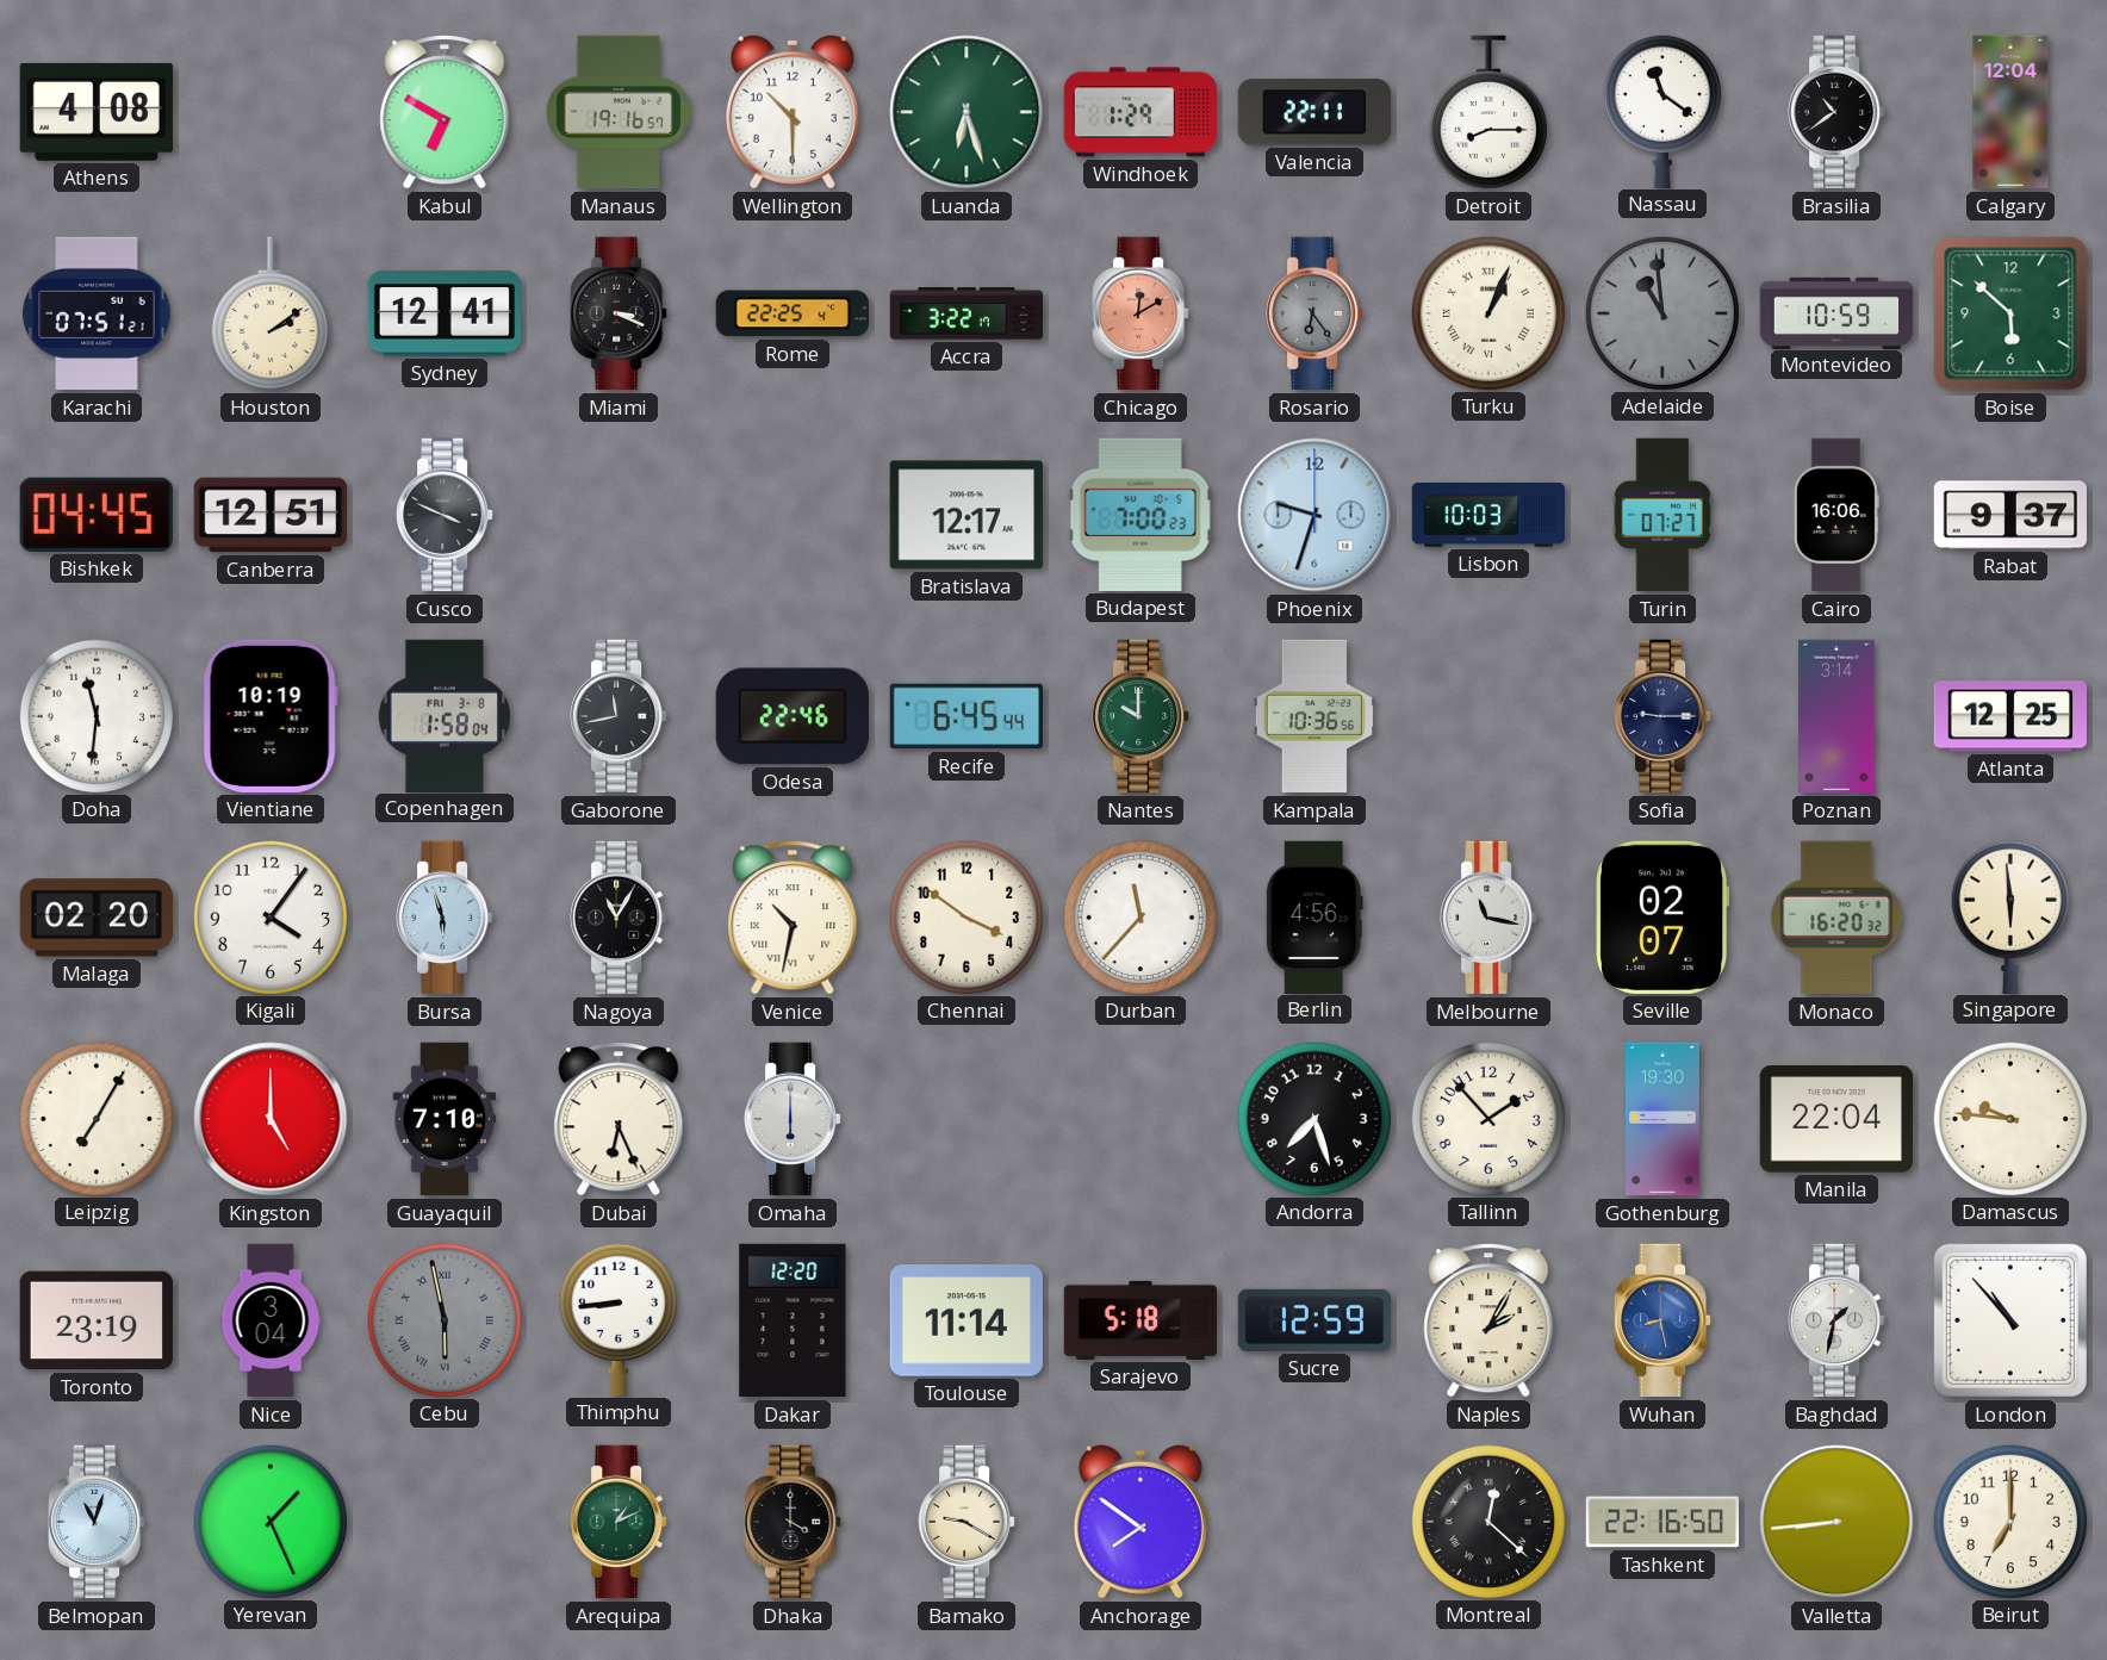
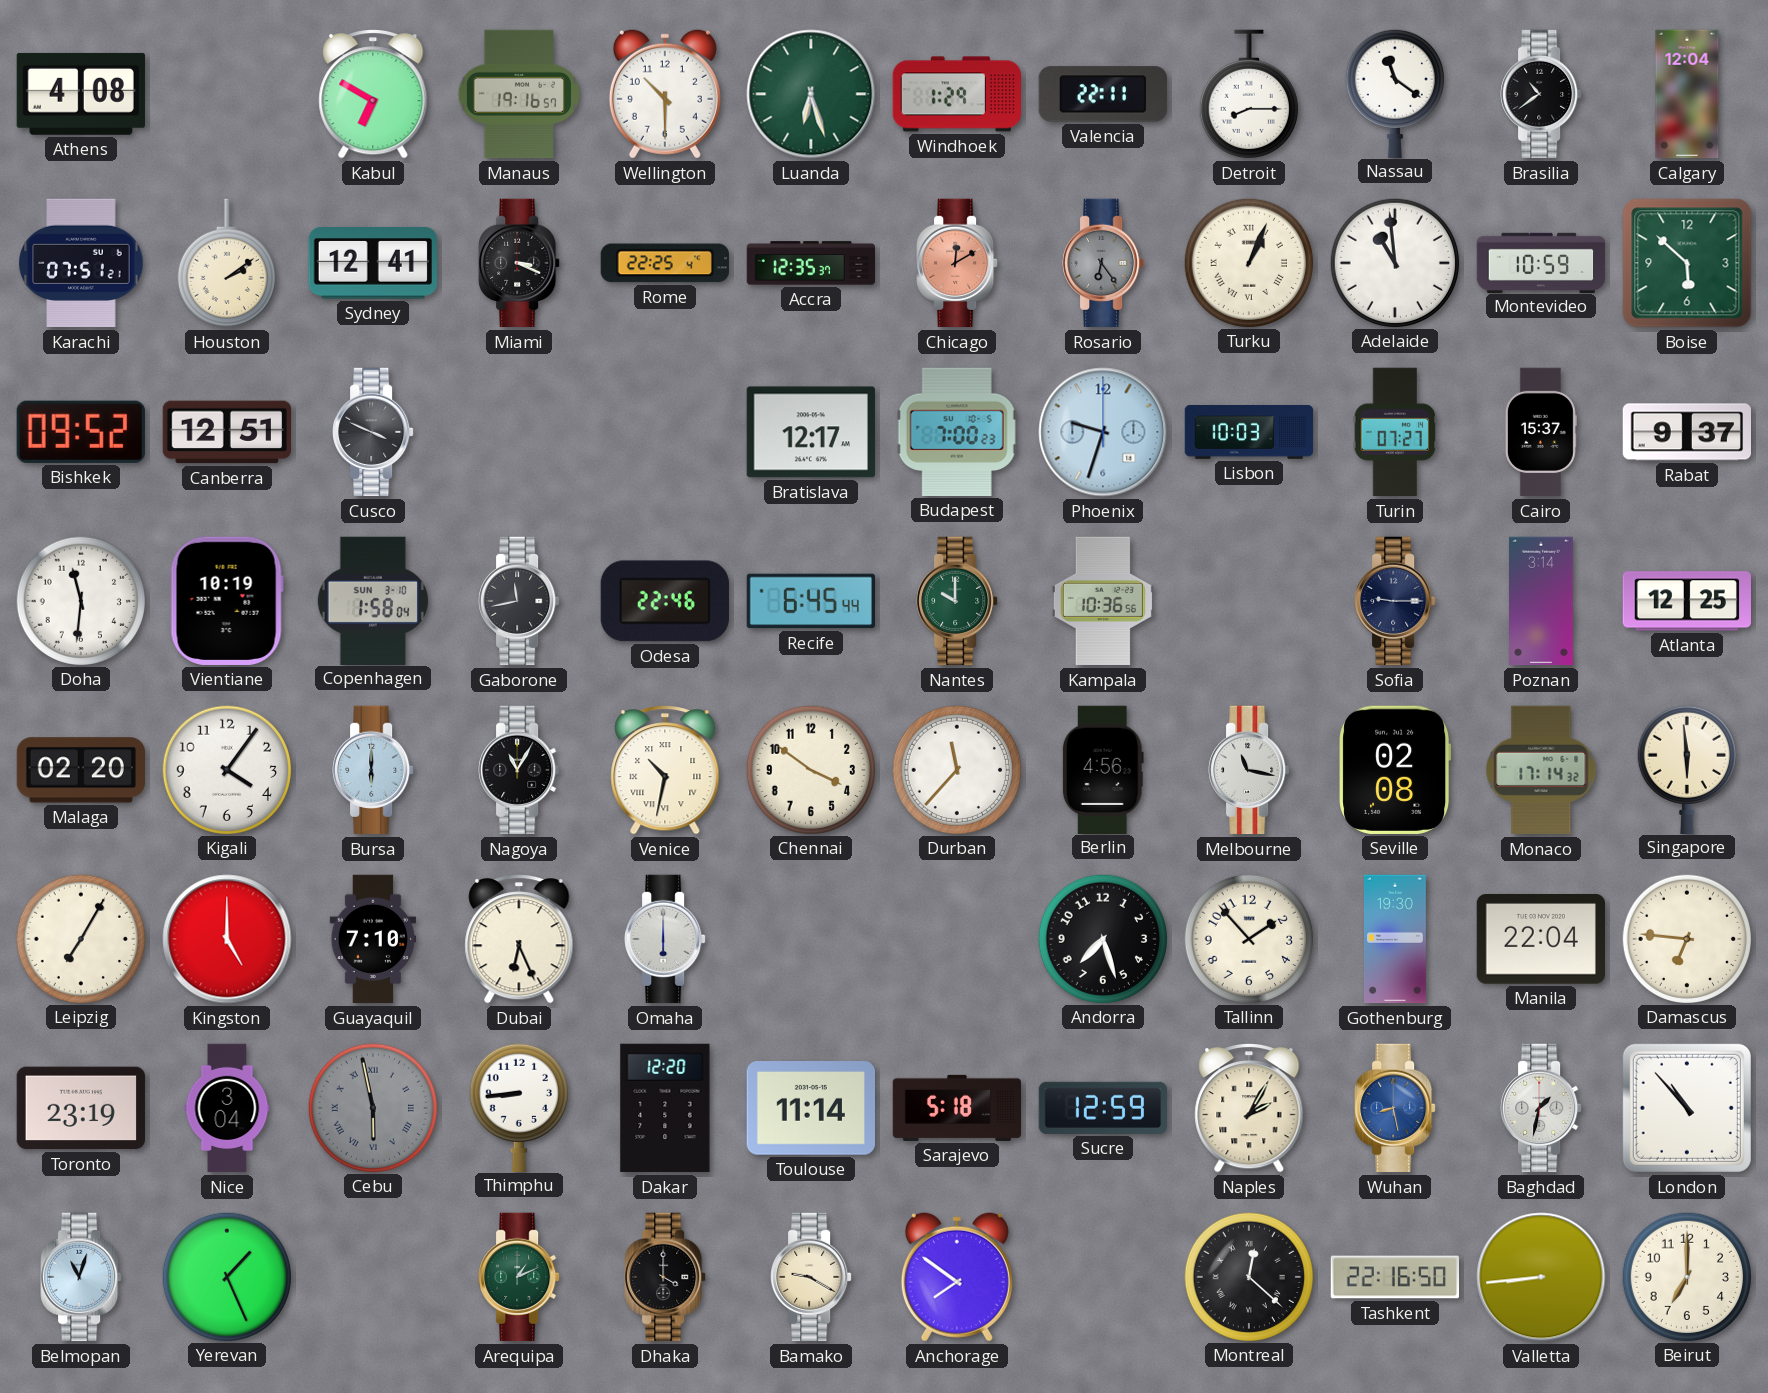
Accra: 3:22 -> 12:35 (811, 263)
Adelaide dial: grey -> white (1394, 262)
Bishkek: 04:45 -> 09:52 (81, 432)
Cairo: 16:06 -> 15:37 (1541, 432)
Copenhagen date: FRI 3-8 -> SUN 3-10 (373, 600)
Bursa: 5:57 -> 6:00 (373, 770)
Seville: 02:07 -> 02:08 (1395, 770)
Monaco: 16:20 -> 17:14 (1541, 770)
Damascus: 9:46 -> 6:46 (1686, 938)
